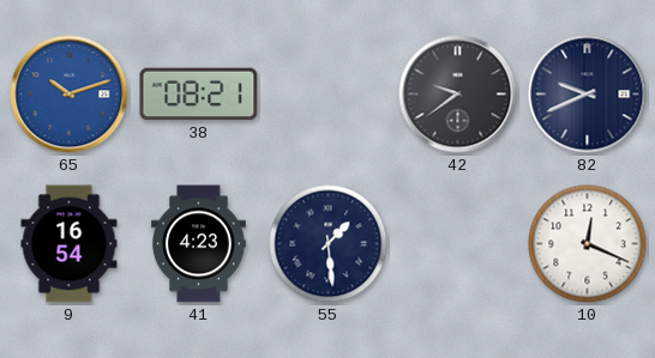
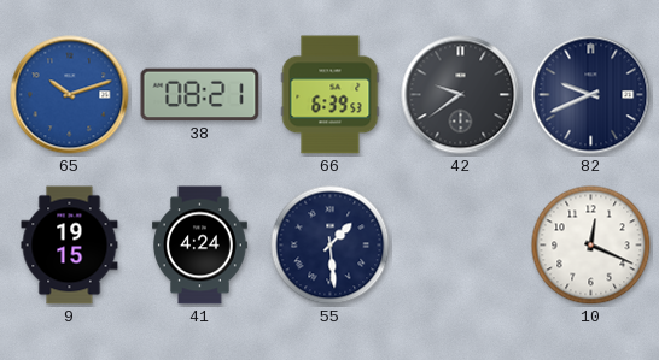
66: none -> 6:39 (331, 95)
9: 16:54 -> 19:15 (70, 246)
41: 4:23 -> 4:24 (200, 246)
